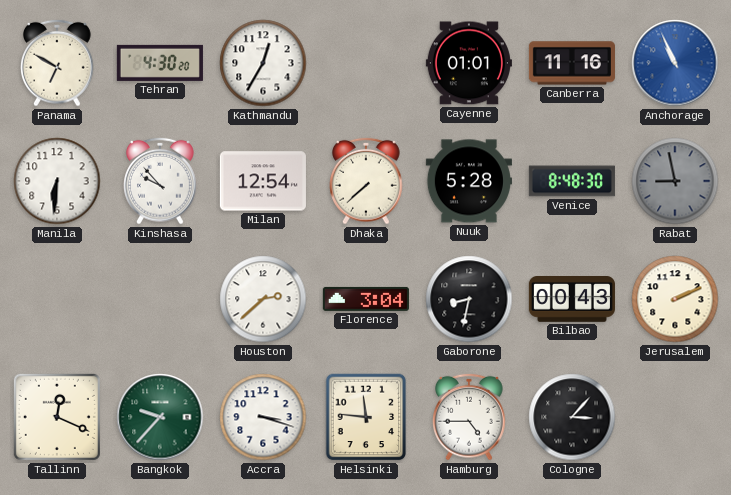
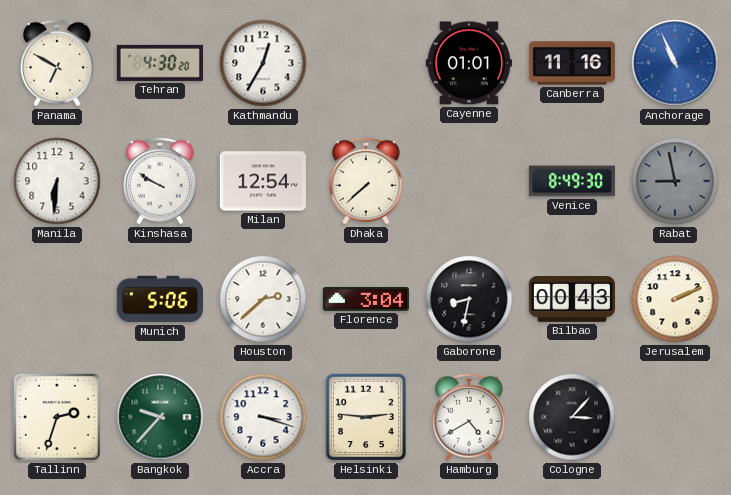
Kinshasa: 9:53 -> 9:50 (161, 181)
Nuuk: 5:28 -> none (469, 181)
Venice: 8:48 -> 8:49 (572, 181)
Munich: none -> 5:06 (160, 299)
Tallinn: 12:19 -> 2:33 (57, 417)
Helsinki: 11:46 -> 2:46 (366, 417)
Hamburg: 4:45 -> 4:40 (470, 417)
